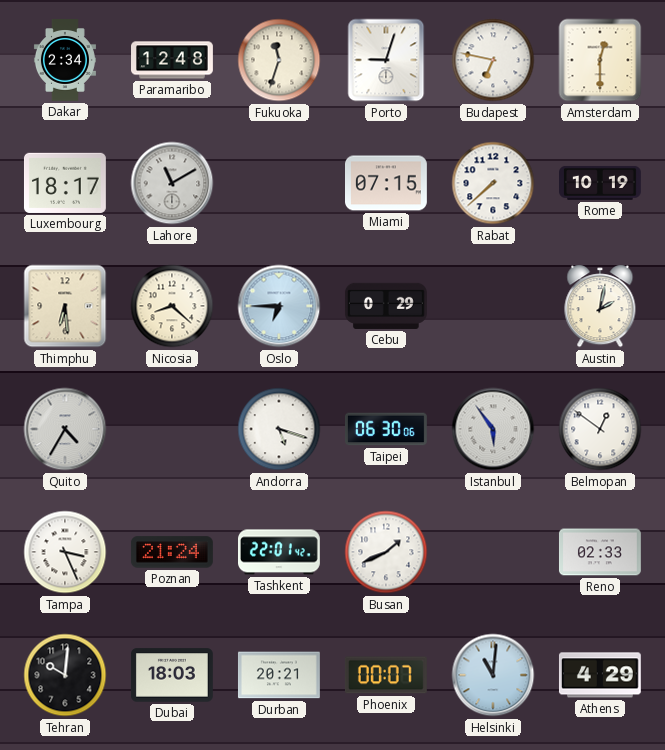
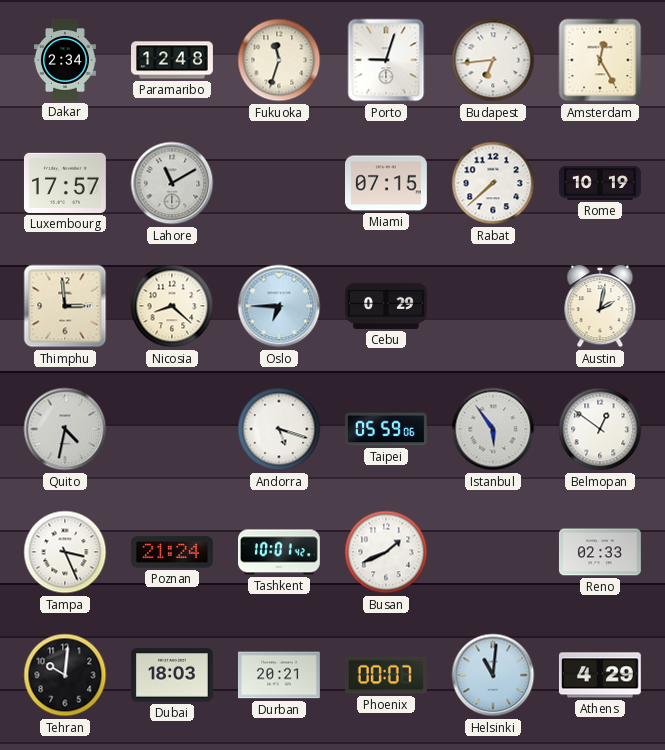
Budapest: 6:47 -> 6:44 (493, 60)
Amsterdam: 12:30 -> 12:25 (600, 60)
Luxembourg: 18:17 -> 17:57 (65, 183)
Thimphu: 6:29 -> 2:59 (65, 306)
Quito: 4:35 -> 4:32 (65, 429)
Taipei: 06:30 -> 05:59 (386, 429)
Tashkent: 22:01 -> 10:01 (280, 552)
